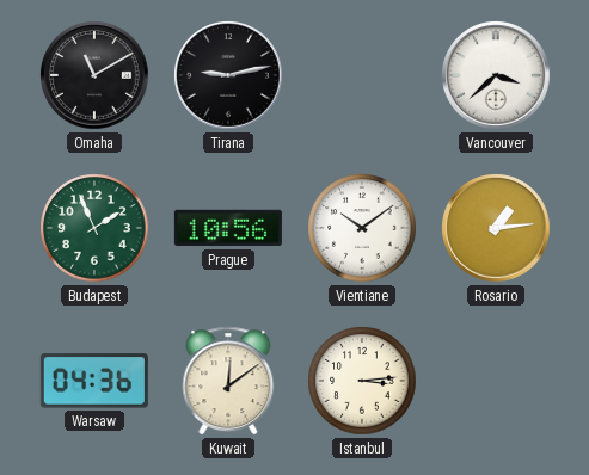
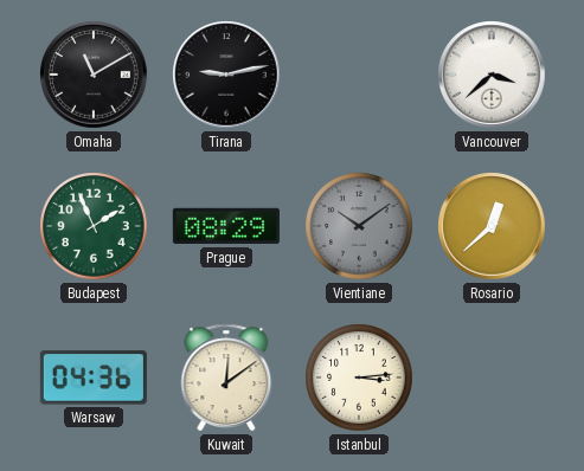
Prague: 10:56 -> 08:29 (226, 226)
Vientiane dial: white -> grey (359, 226)
Rosario: 1:14 -> 12:38 (492, 226)
